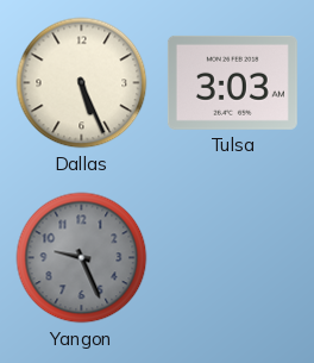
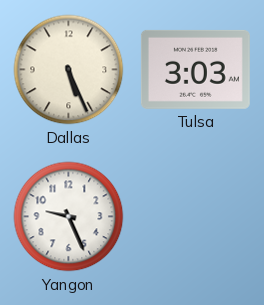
Yangon dial: grey -> white (69, 217)
